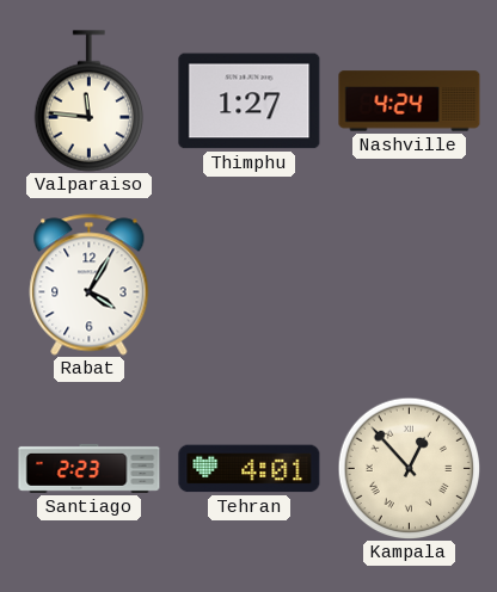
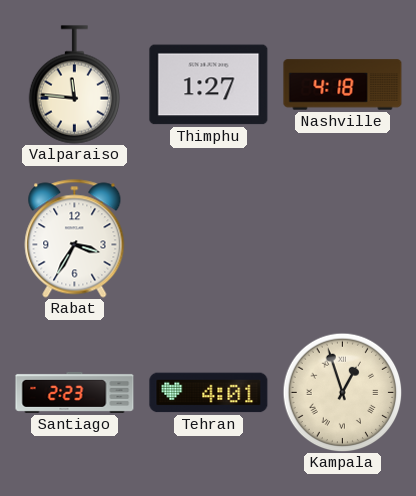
Nashville: 4:24 -> 4:18 (343, 85)
Rabat: 4:05 -> 3:35 (75, 239)
Kampala: 12:53 -> 12:57 (342, 392)
